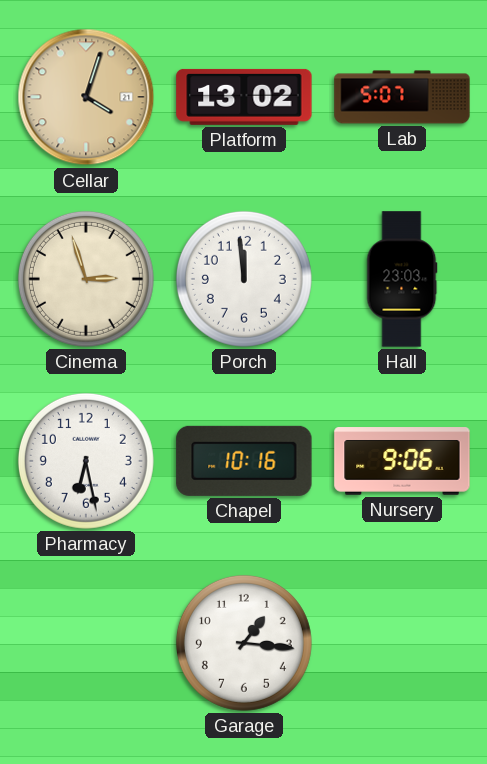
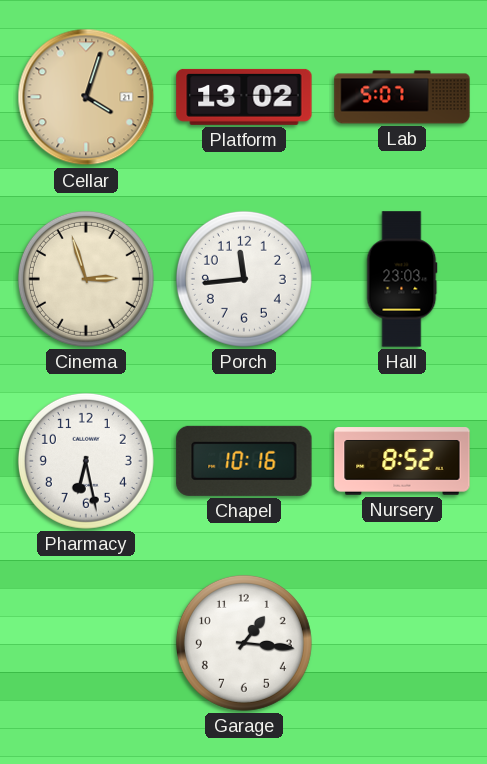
Porch: 11:59 -> 11:44 (244, 279)
Nursery: 9:06 -> 8:52 (402, 461)
